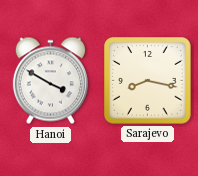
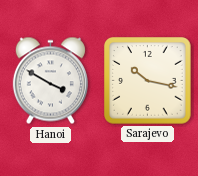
Sarajevo: 8:17 -> 10:17 (148, 81)
